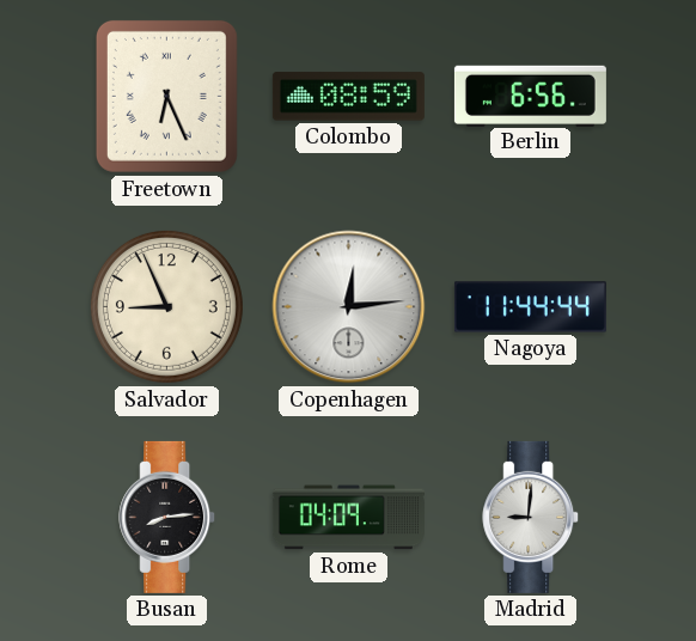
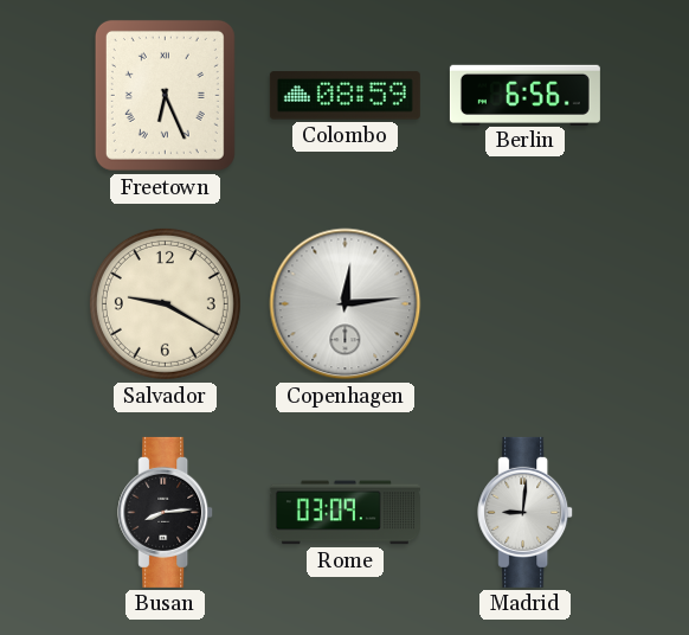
Salvador: 8:56 -> 9:20 (165, 303)
Nagoya: 11:44 -> none (530, 307)
Rome: 04:09 -> 03:09 (344, 513)
